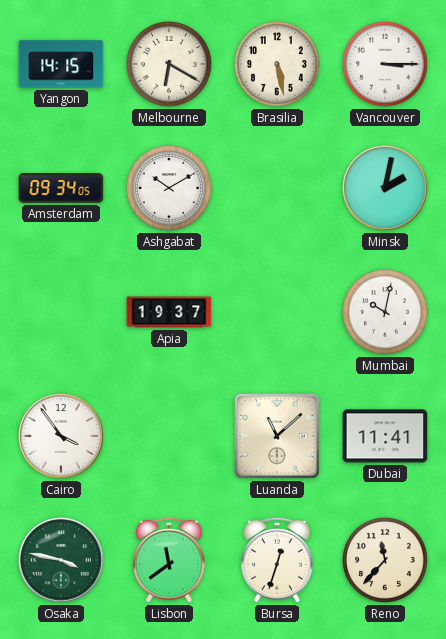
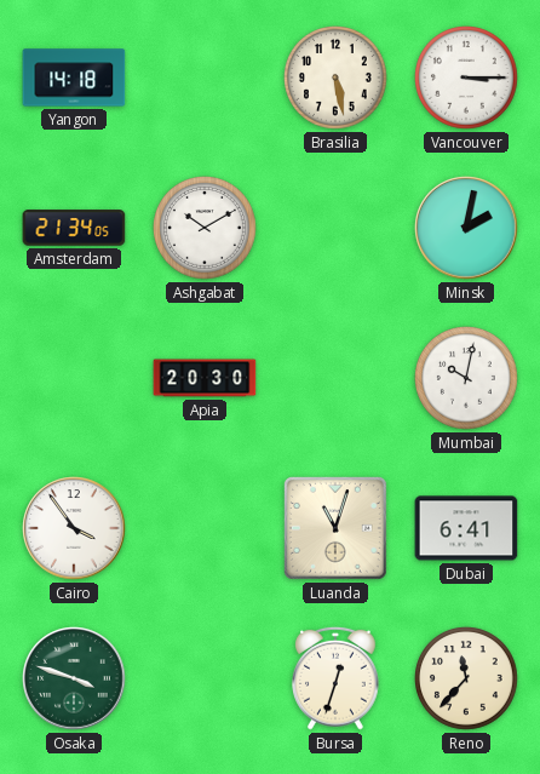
Yangon: 14:15 -> 14:18 (74, 78)
Melbourne: 6:20 -> none (170, 65)
Amsterdam: 09:34 -> 21:34 (74, 228)
Apia: 19:37 -> 20:30 (205, 378)
Luanda: 11:08 -> 11:03 (337, 529)
Dubai: 11:41 -> 6:41 (466, 528)
Osaka: 3:47 -> 3:48 (74, 678)
Lisbon: 11:39 -> none (170, 560)
